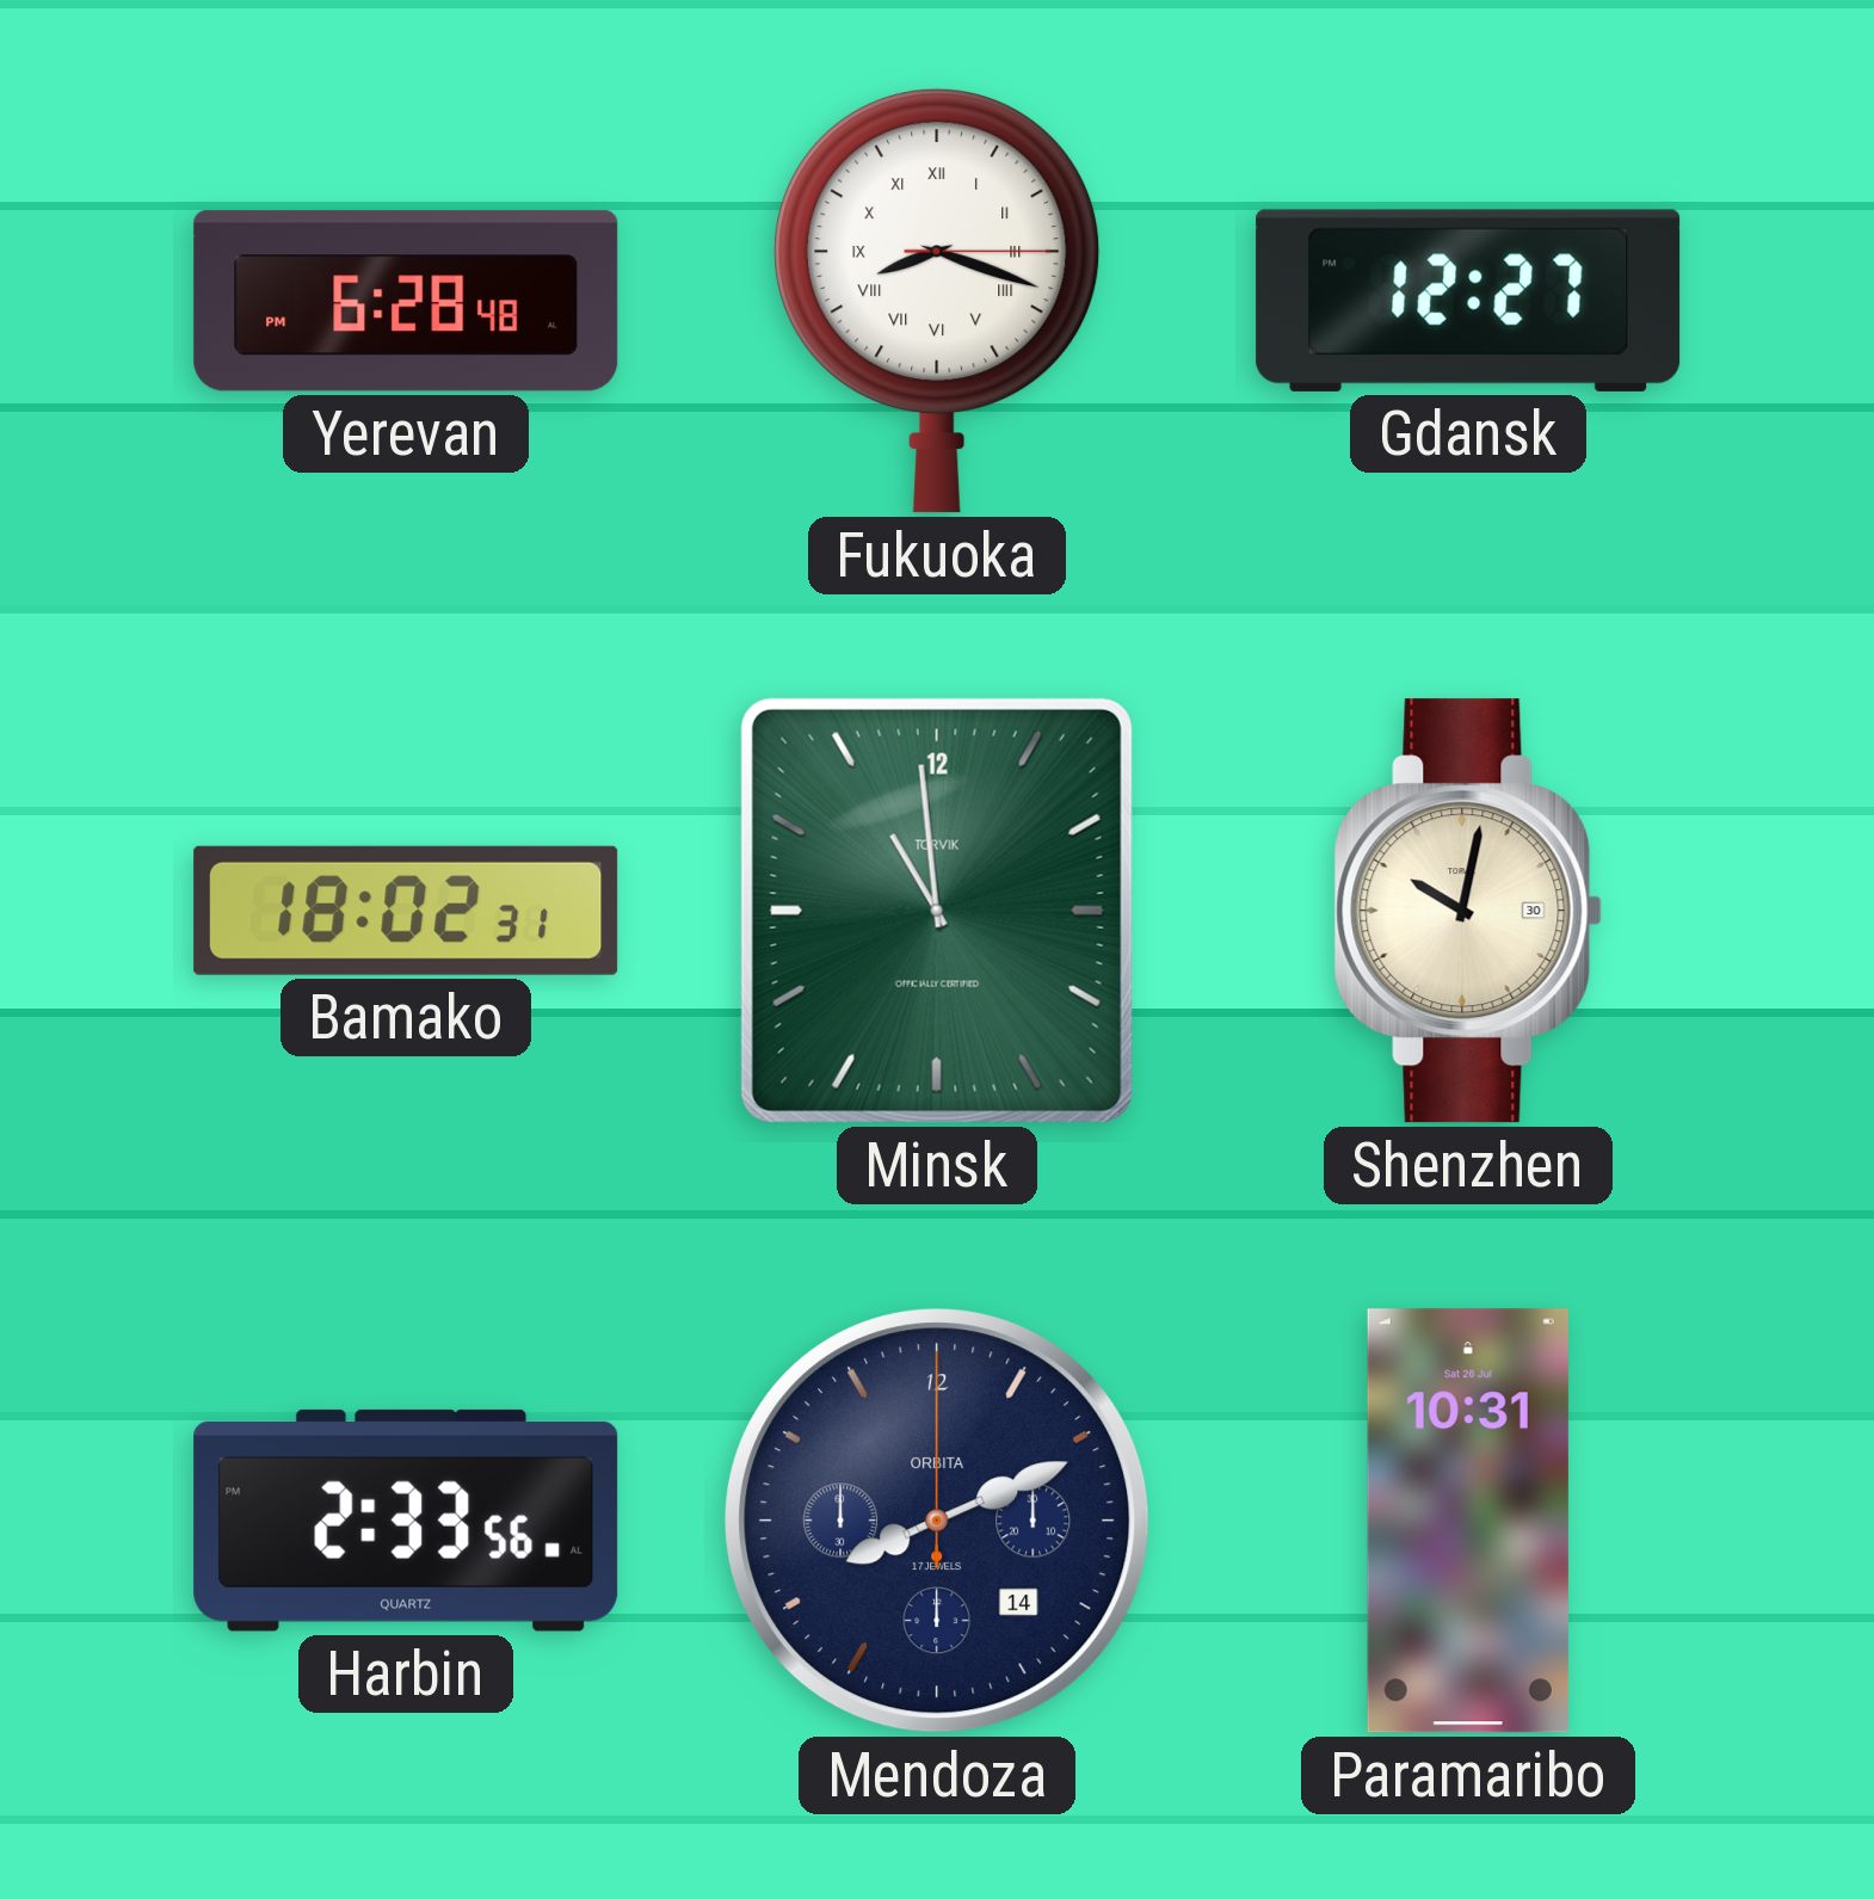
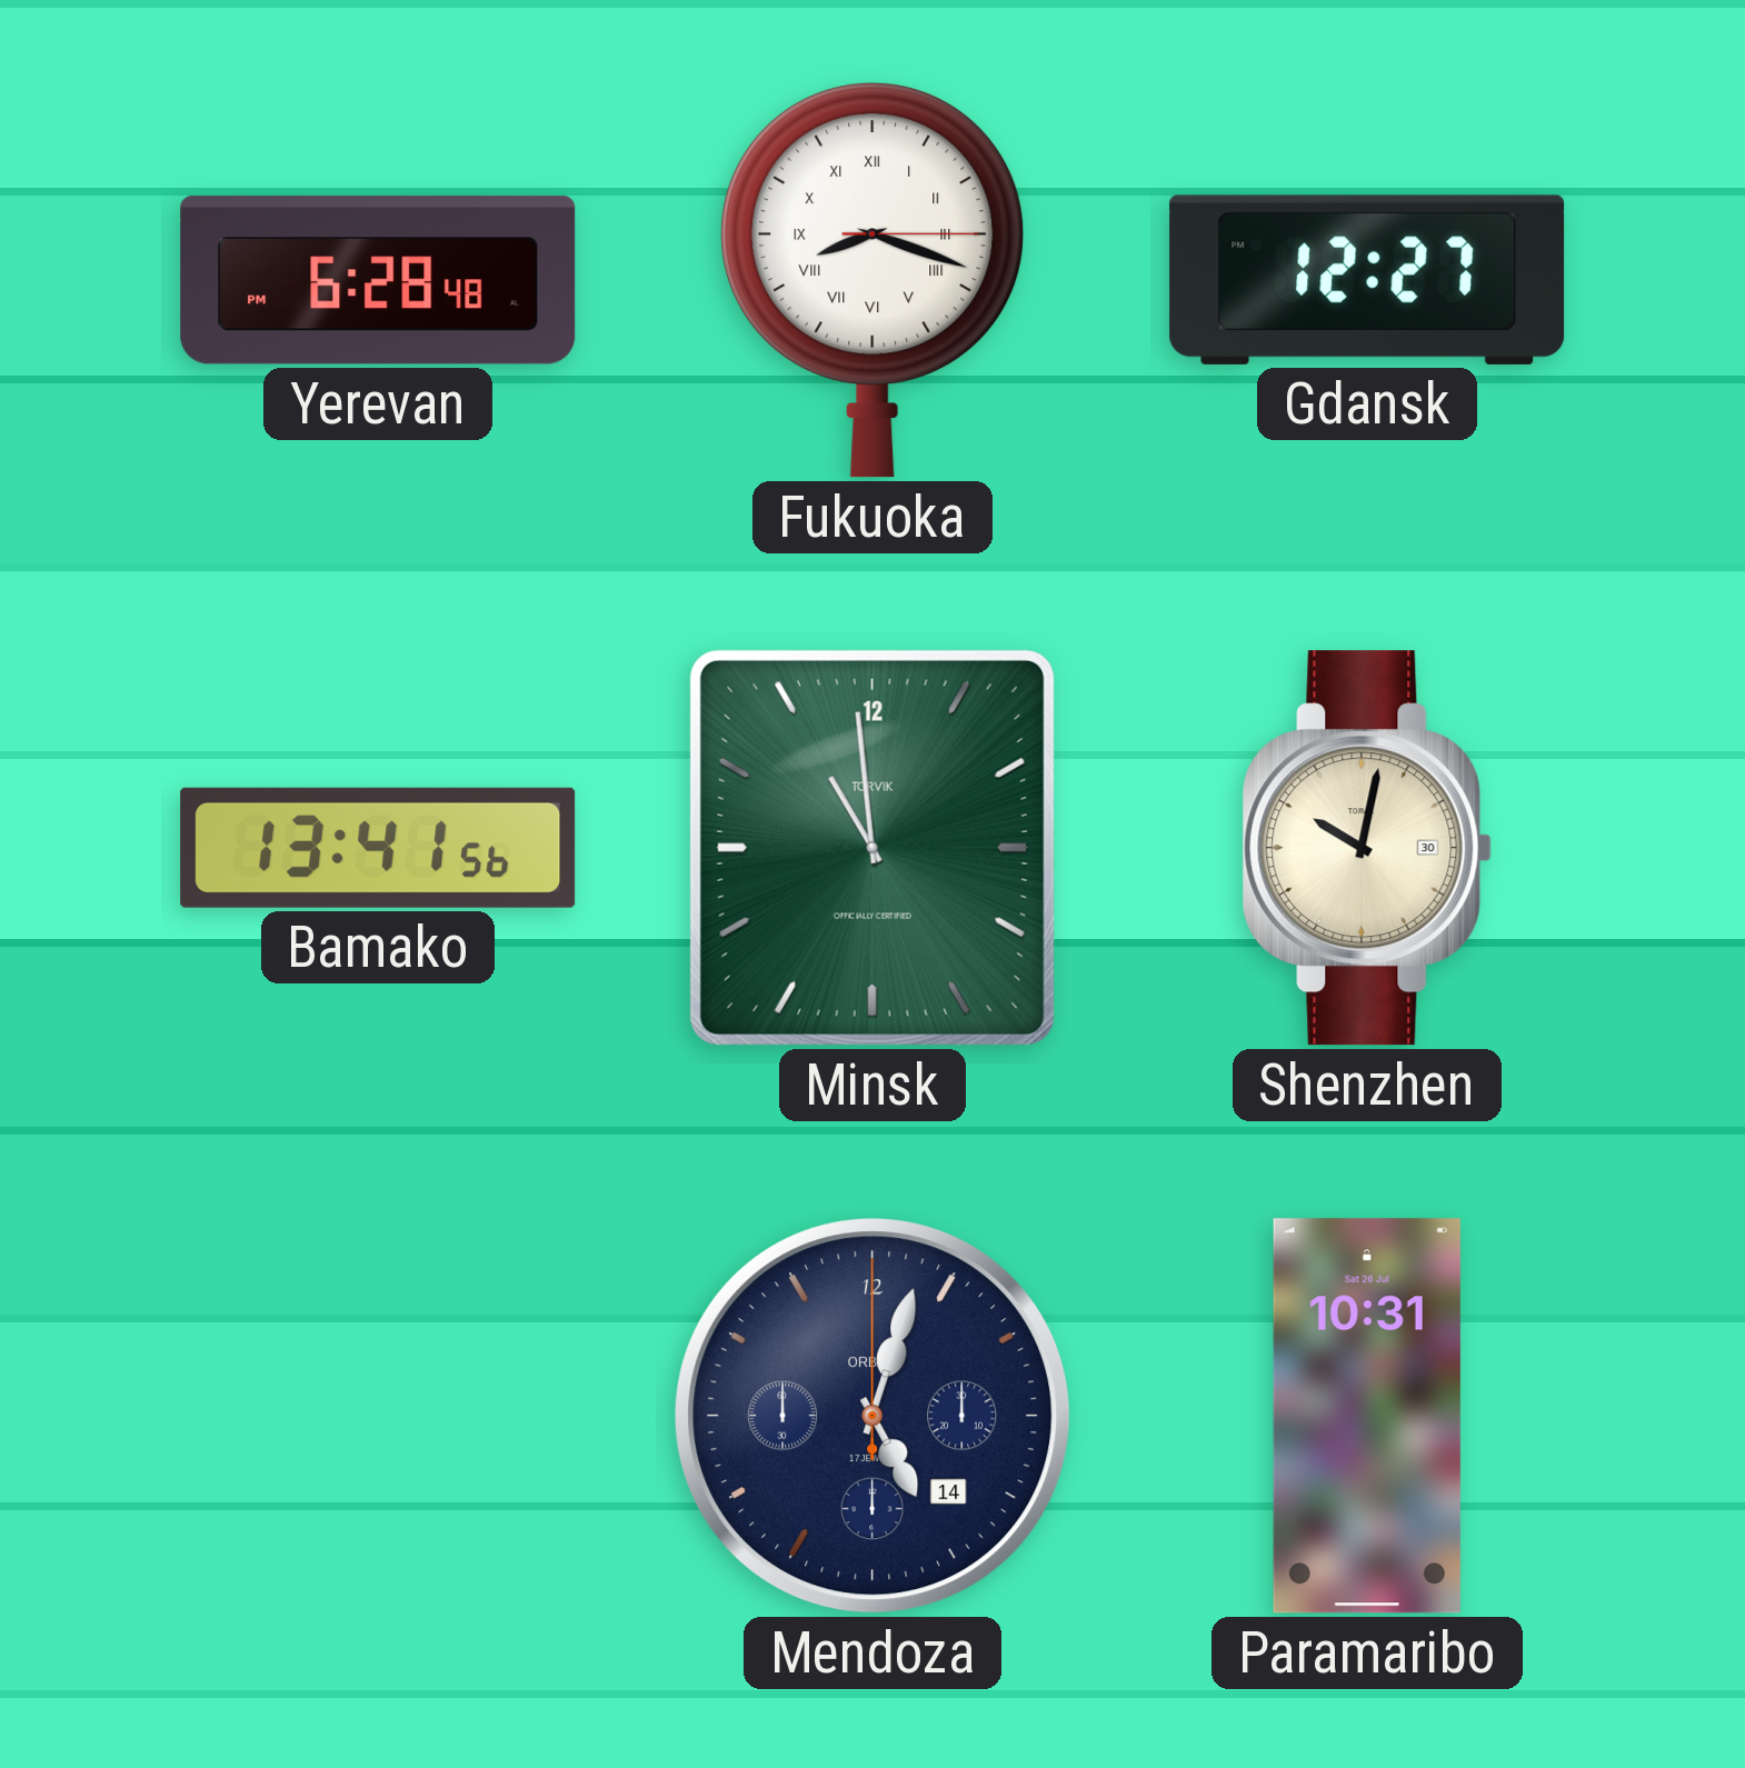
Bamako: 18:02 -> 13:41 (378, 848)
Harbin: 2:33 -> none (406, 1521)
Mendoza: 8:11 -> 5:03 (873, 1416)
